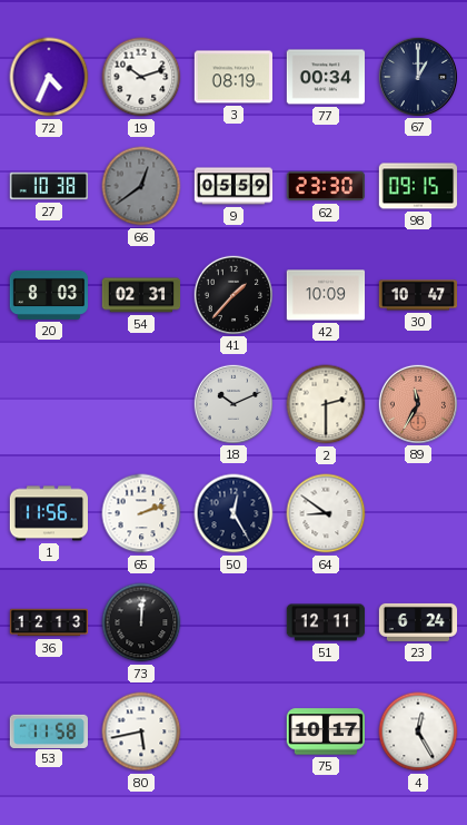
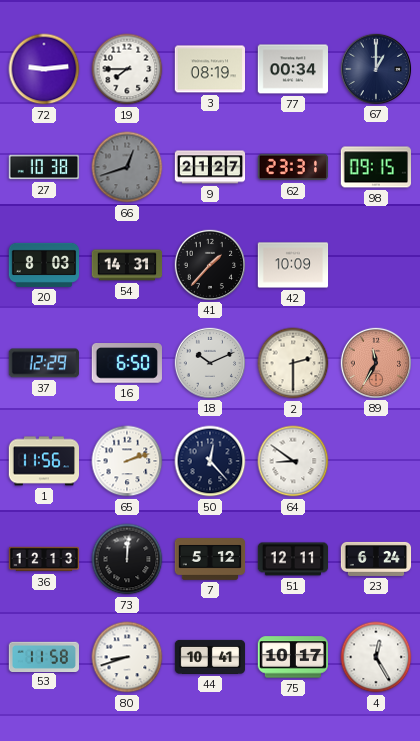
72: 4:34 -> 9:14 (44, 69)
19: 10:12 -> 7:45 (127, 69)
66: 12:39 -> 12:42 (127, 167)
9: 05:59 -> 21:27 (210, 167)
62: 23:30 -> 23:31 (292, 167)
54: 02:31 -> 14:31 (127, 265)
30: 10:47 -> none (418, 295)
37: none -> 12:29 (43, 363)
16: none -> 6:50 (127, 364)
50: 12:25 -> 12:23 (210, 461)
7: none -> 5:12 (210, 560)
80: 5:43 -> 8:42 (127, 657)
44: none -> 10:41 (210, 657)
